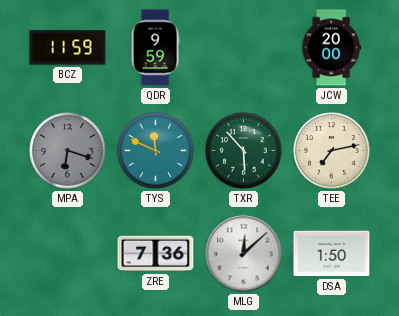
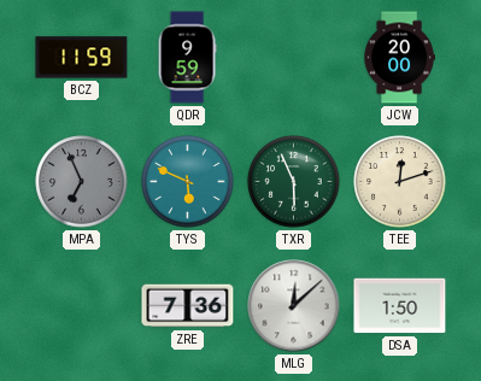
MPA: 6:18 -> 6:56 (82, 182)
TYS: 11:49 -> 5:49 (188, 182)
TXR: 5:53 -> 5:56 (294, 182)
TEE: 7:13 -> 12:12 (400, 182)
